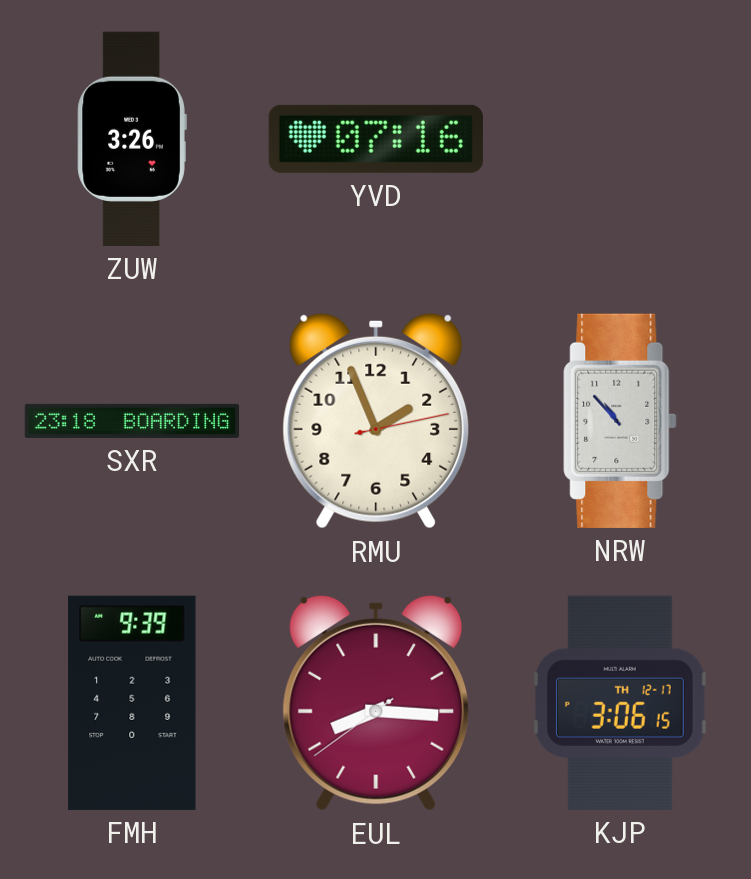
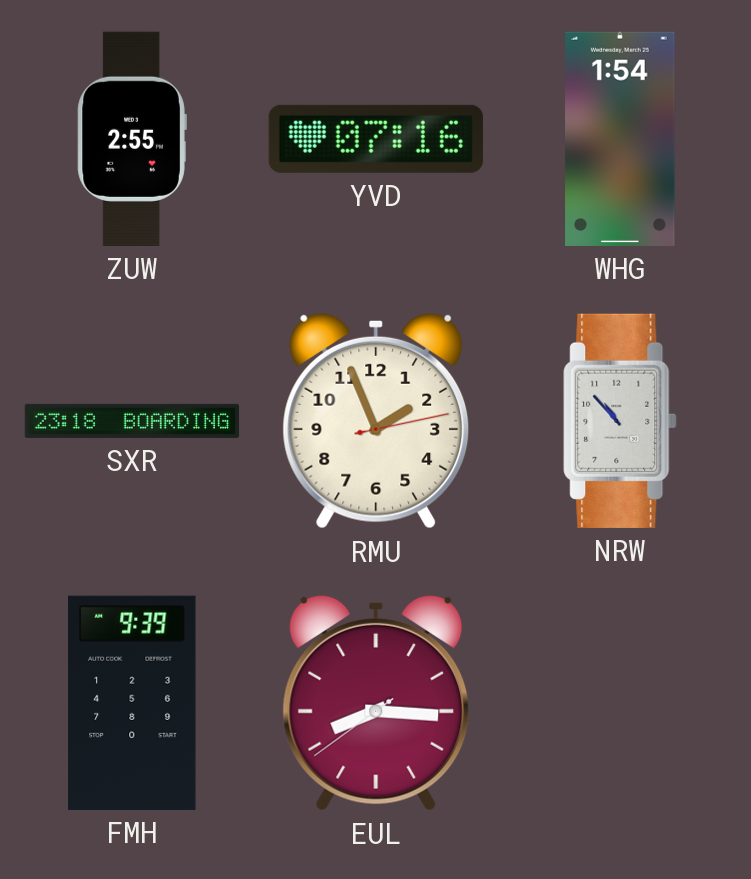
ZUW: 3:26 -> 2:55 (132, 139)
WHG: none -> 1:54 (620, 139)
KJP: 3:06 -> none (620, 703)
